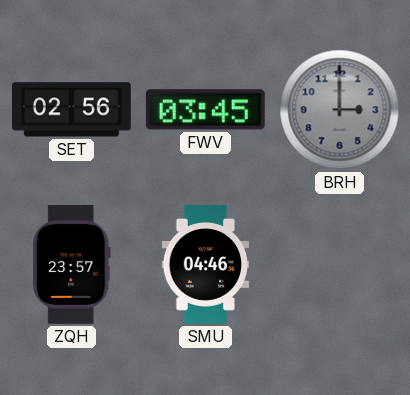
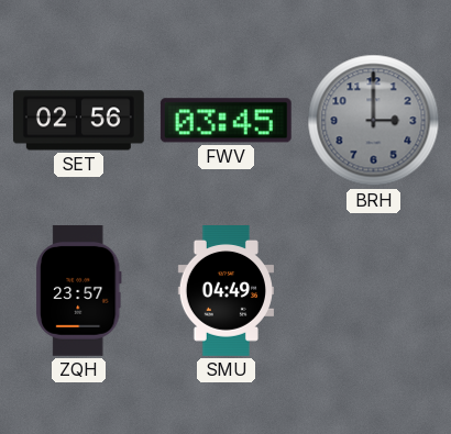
SMU: 04:46 -> 04:49 (226, 291)
